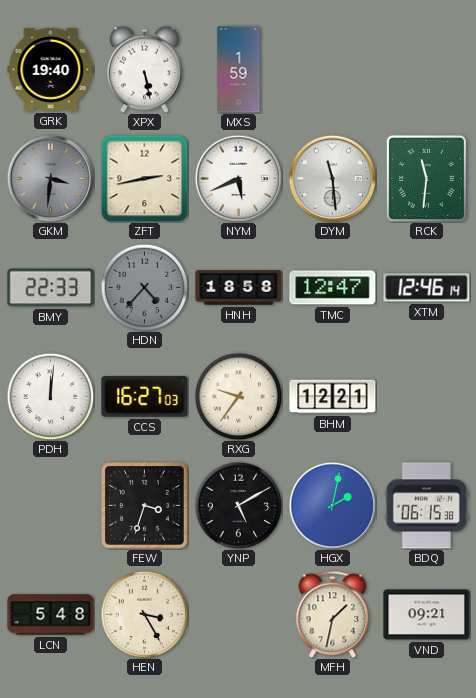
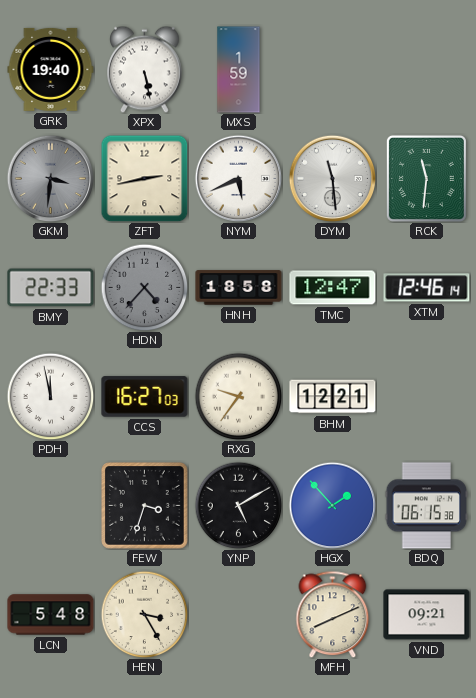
PDH: 12:01 -> 11:58 (50, 396)
HGX: 2:02 -> 1:53 (332, 505)
MFH: 1:32 -> 8:11 (333, 614)
